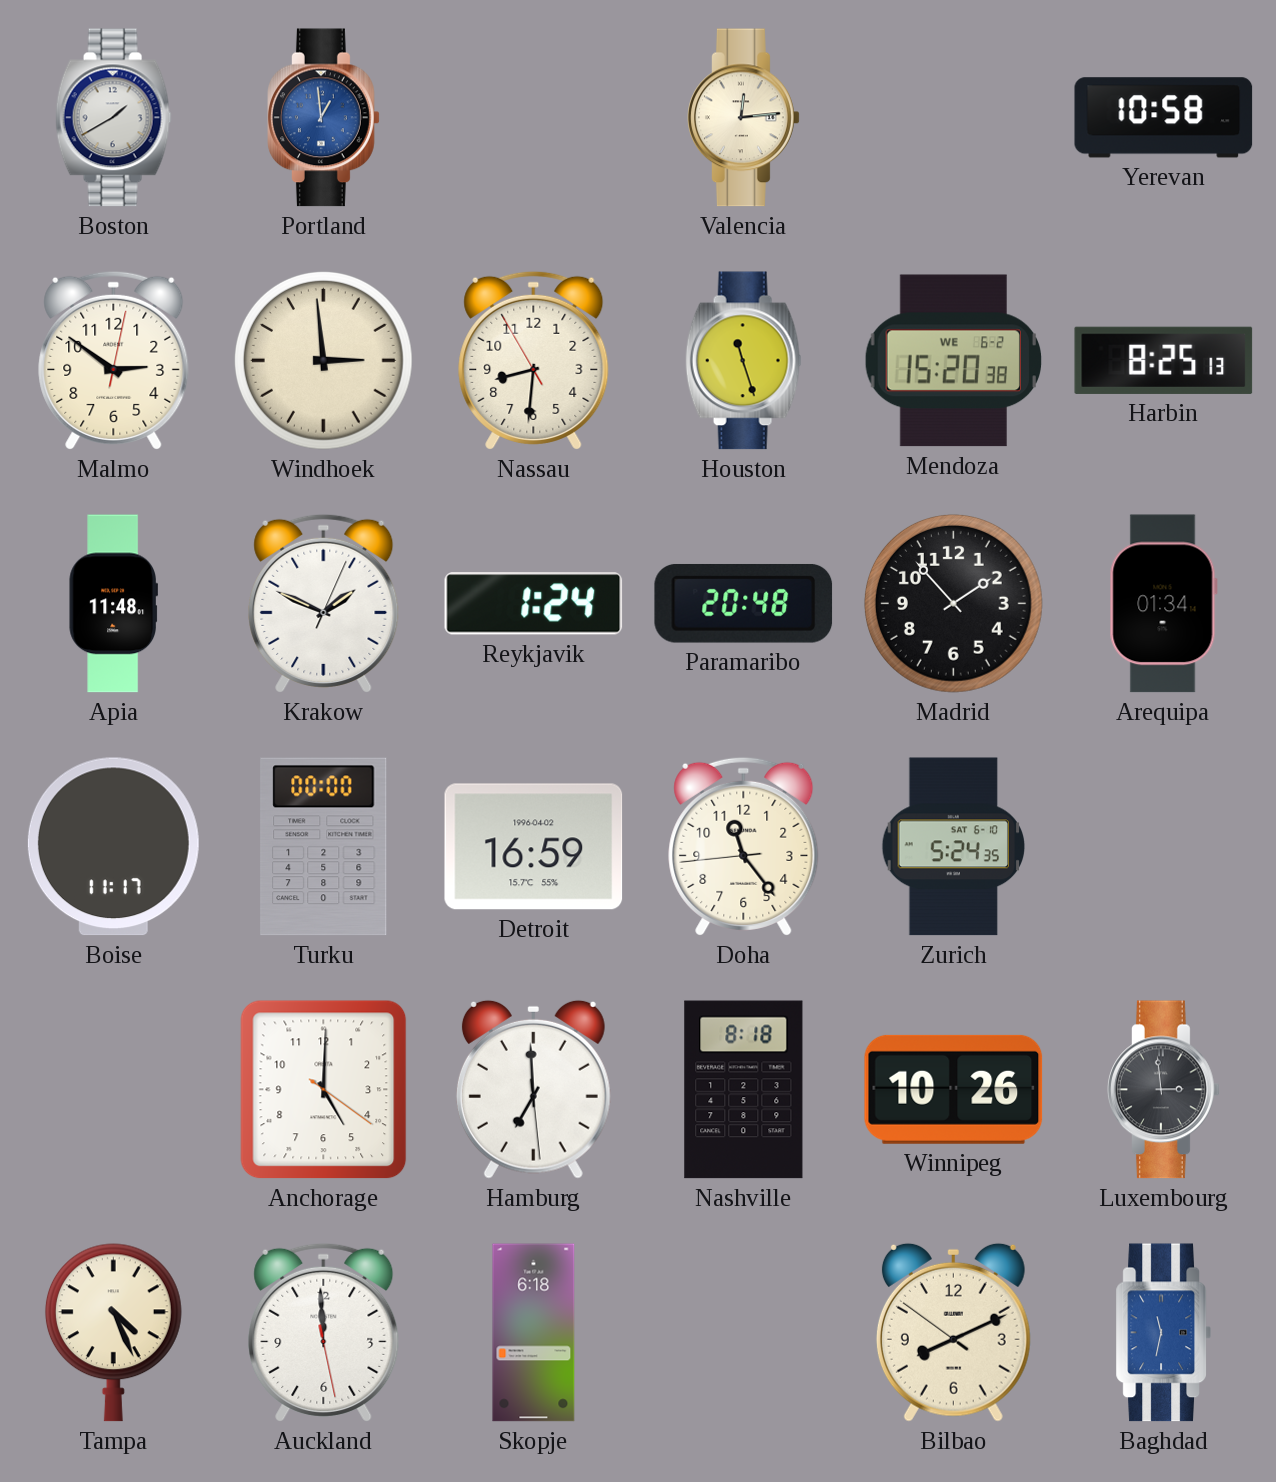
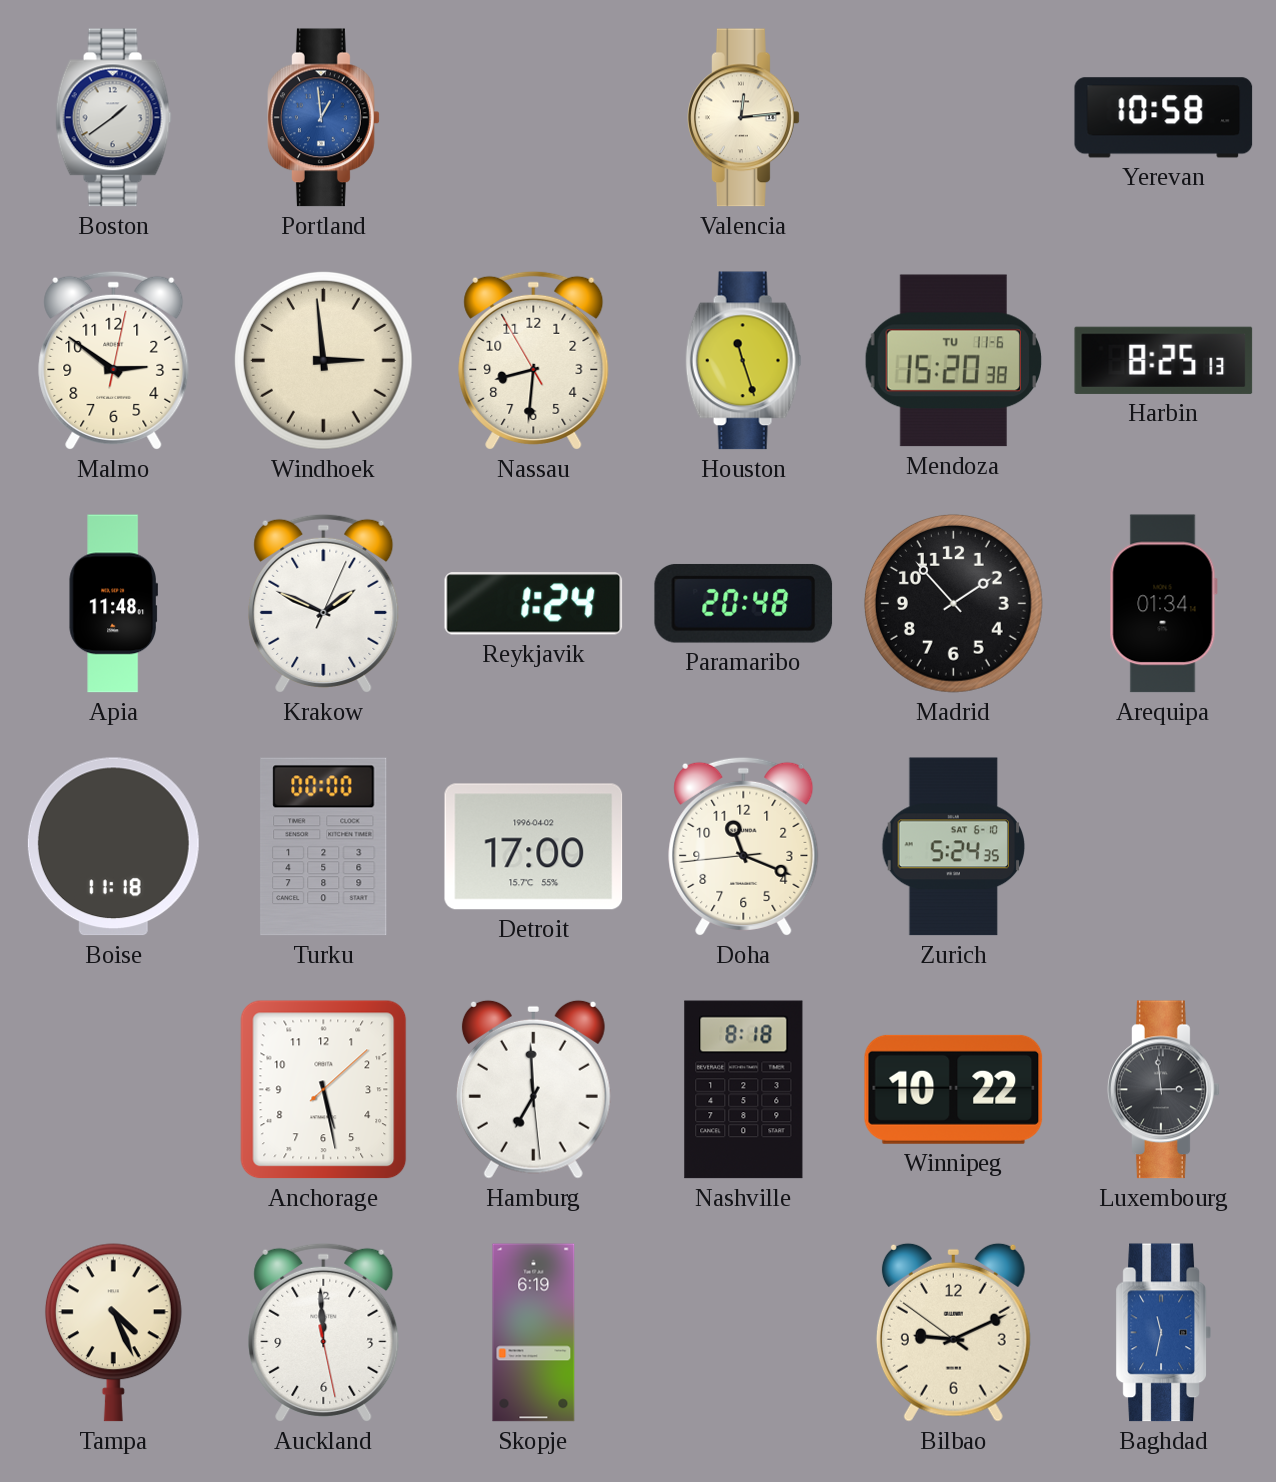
Boston: 1:40 -> 1:39 (113, 118)
Mendoza date: WE 6-2 -> TU 11-6 (953, 361)
Boise: 11:17 -> 11:18 (113, 847)
Detroit: 16:59 -> 17:00 (534, 847)
Doha: 11:23 -> 11:18 (744, 846)
Anchorage: 5:00 -> 5:28 (324, 1090)
Winnipeg: 10:26 -> 10:22 (954, 1089)
Skopje: 6:18 -> 6:19 (534, 1333)
Bilbao: 8:10 -> 9:10 (953, 1332)
